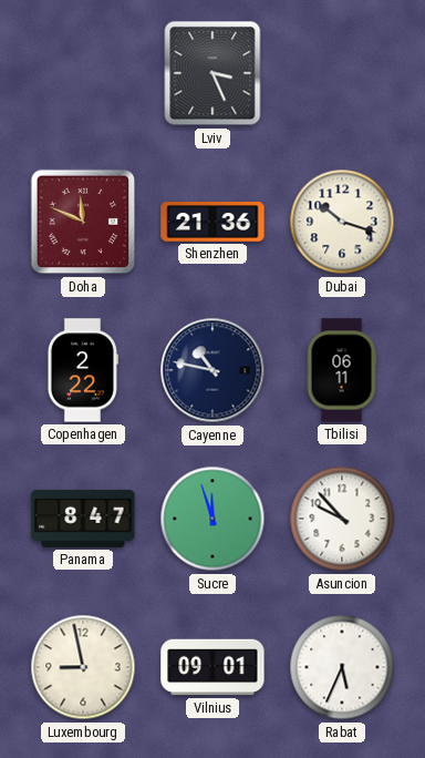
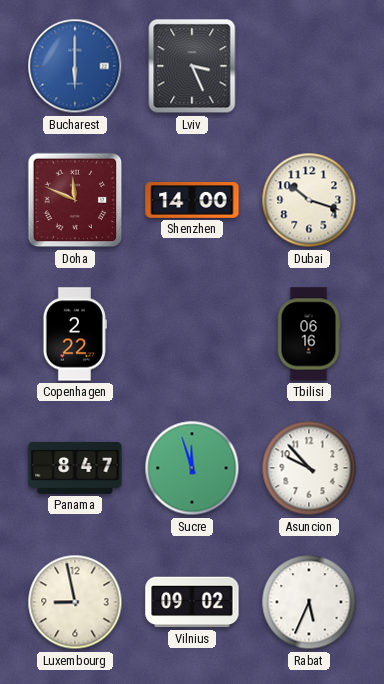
Bucharest: none -> 6:00 (75, 66)
Shenzhen: 21:36 -> 14:00 (192, 200)
Cayenne: 10:47 -> none (212, 370)
Tbilisi: 06:11 -> 06:16 (309, 334)
Vilnius: 09:01 -> 09:02 (192, 602)
